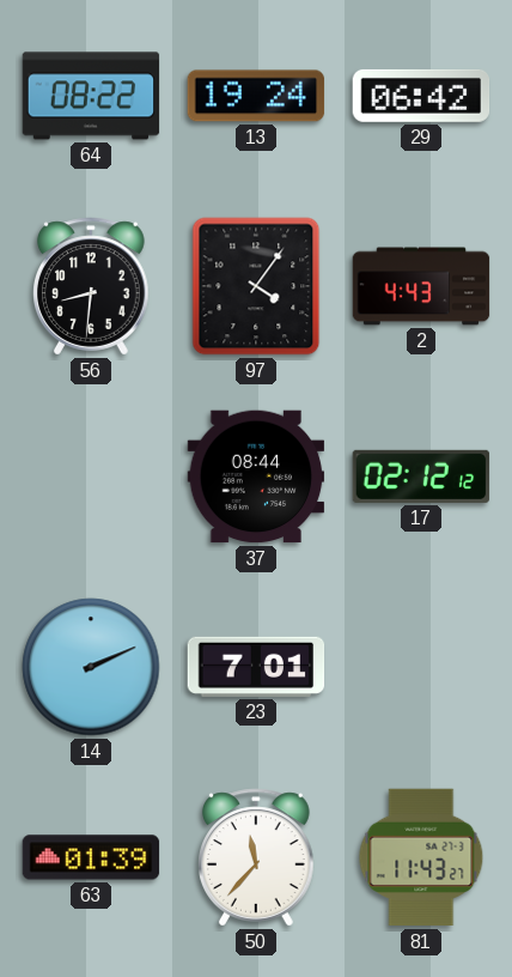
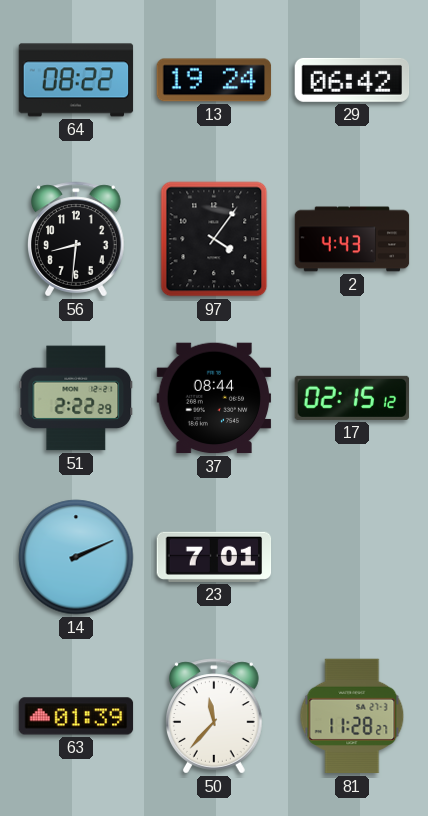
51: none -> 2:22 (76, 398)
17: 02:12 -> 02:15 (352, 398)
81: 11:43 -> 11:28 (352, 716)
